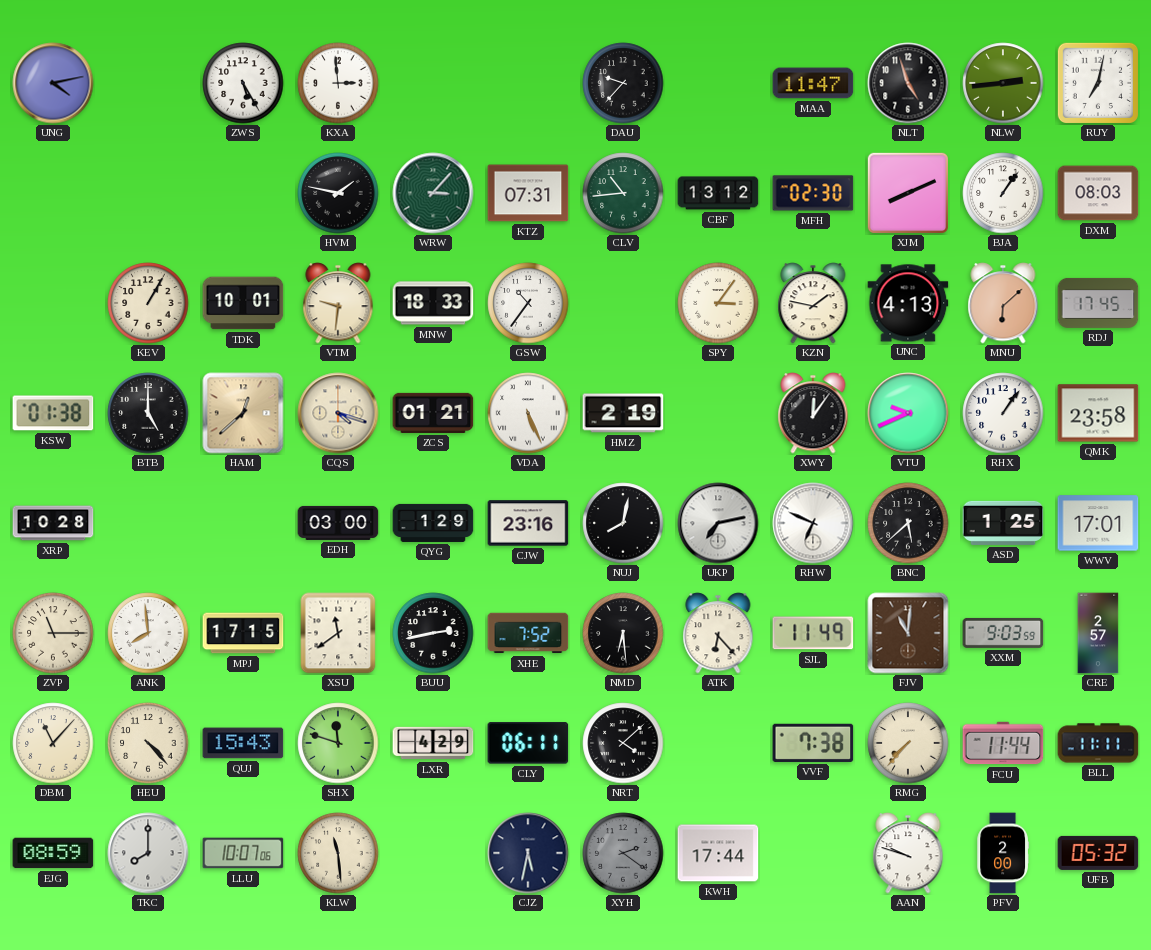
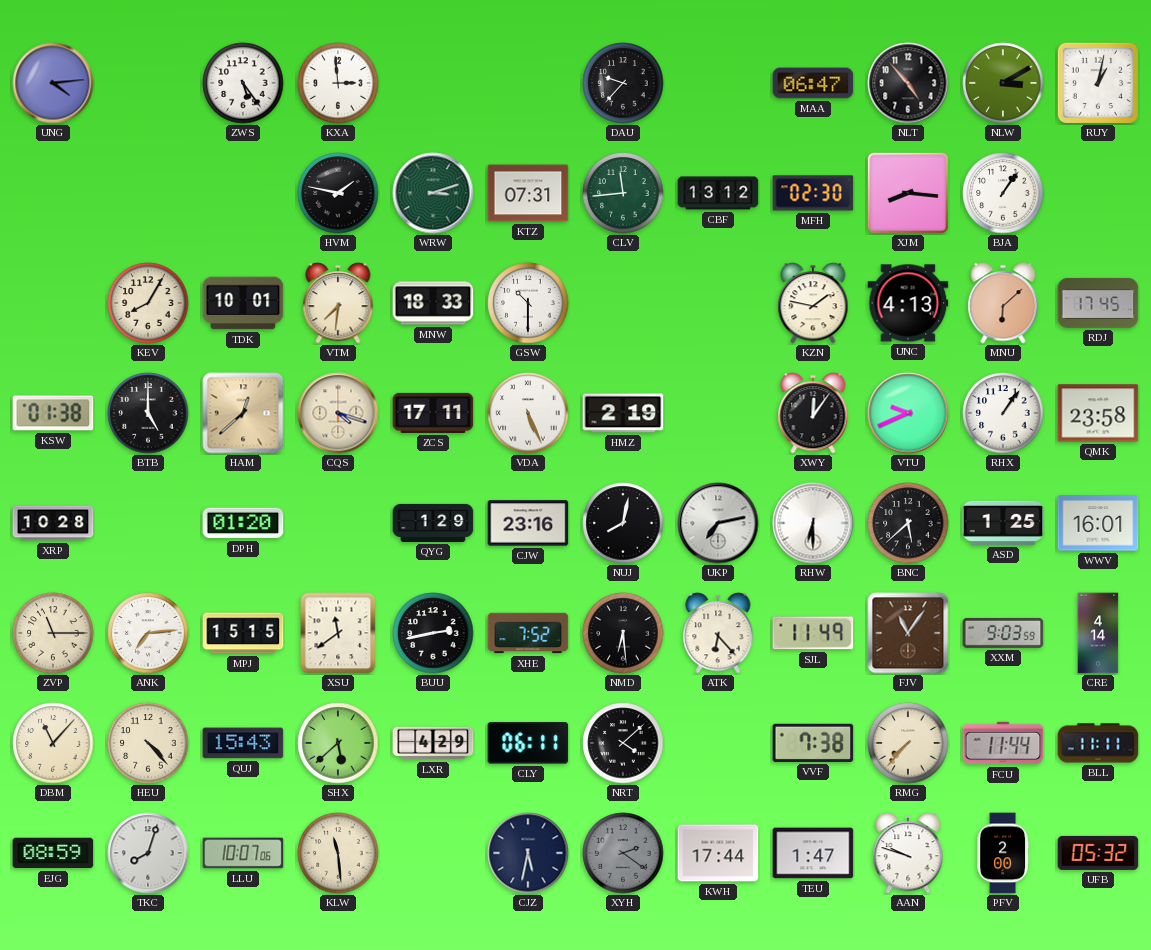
UNG: 4:13 -> 4:14 (53, 83)
ZWS: 5:25 -> 5:24 (243, 83)
MAA: 11:47 -> 06:47 (813, 83)
NLT: 4:57 -> 4:53 (908, 83)
NLW: 2:44 -> 3:10 (1003, 83)
RUY: 7:02 -> 1:02 (1097, 82)
WRW: 3:07 -> 3:12 (433, 193)
CLV: 10:44 -> 11:44 (623, 193)
XJM: 8:11 -> 8:16 (908, 193)
DXM: 08:03 -> none (1098, 193)
KEV: 1:05 -> 8:05 (148, 303)
VTM: 9:31 -> 7:31 (338, 303)
GSW: 10:36 -> 10:30 (528, 303)
SPY: 3:06 -> none (718, 303)
ZCS: 01:21 -> 17:11 (433, 413)
DPH: none -> 01:20 (243, 523)
EDH: 03:00 -> none (338, 523)
RHW: 6:49 -> 6:30 (813, 523)
WWV: 17:01 -> 16:01 (1098, 523)
ANK: 7:59 -> 7:14 (148, 633)
MPJ: 17:15 -> 15:15 (243, 633)
FJV: 11:01 -> 11:06 (908, 633)
CRE: 2:57 -> 4:14 (1098, 633)
SHX: 11:48 -> 5:38 (338, 743)
TKC: 8:00 -> 8:03 (148, 853)
TEU: none -> 1:47 (813, 853)
